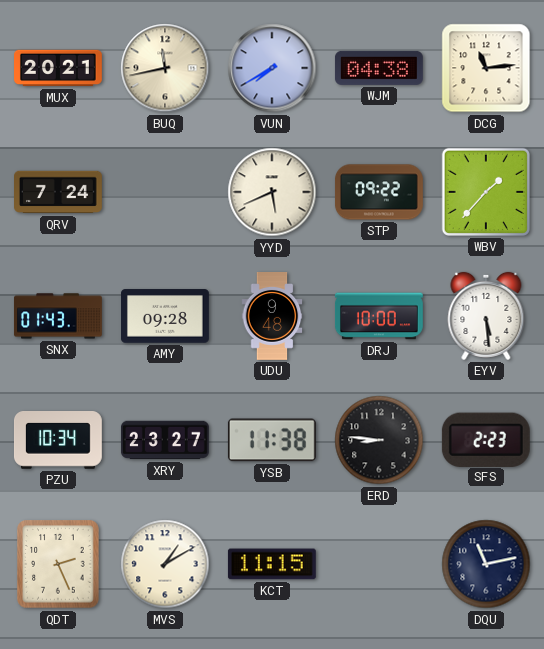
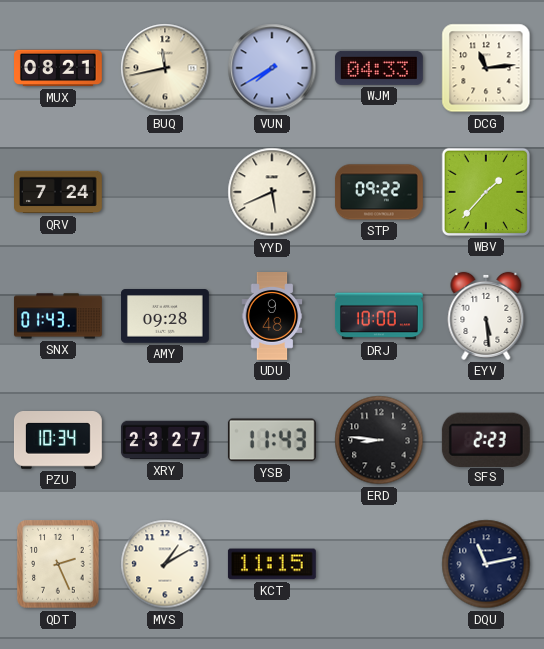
MUX: 20:21 -> 08:21 (59, 68)
WJM: 04:38 -> 04:33 (379, 68)
YSB: 11:38 -> 11:43 (272, 440)
